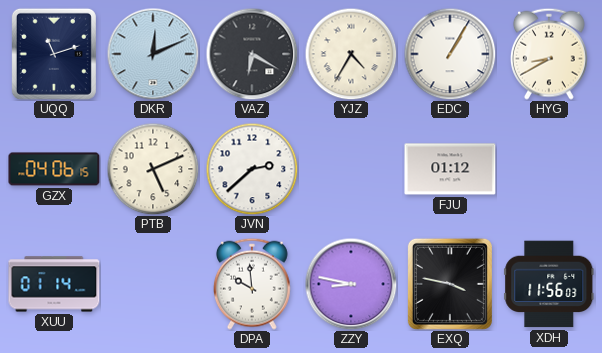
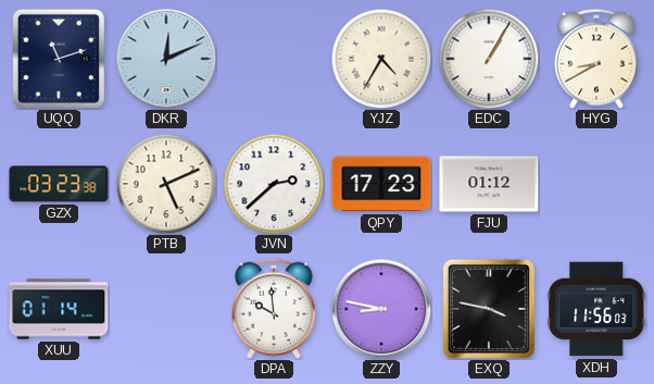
VAZ: 6:20 -> none (252, 54)
GZX: 04:06 -> 03:23 (59, 184)
QPY: none -> 17:23 (381, 184)
